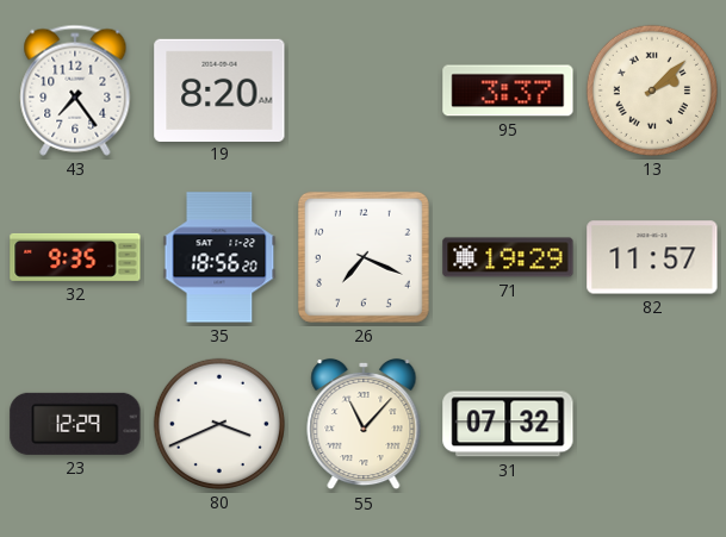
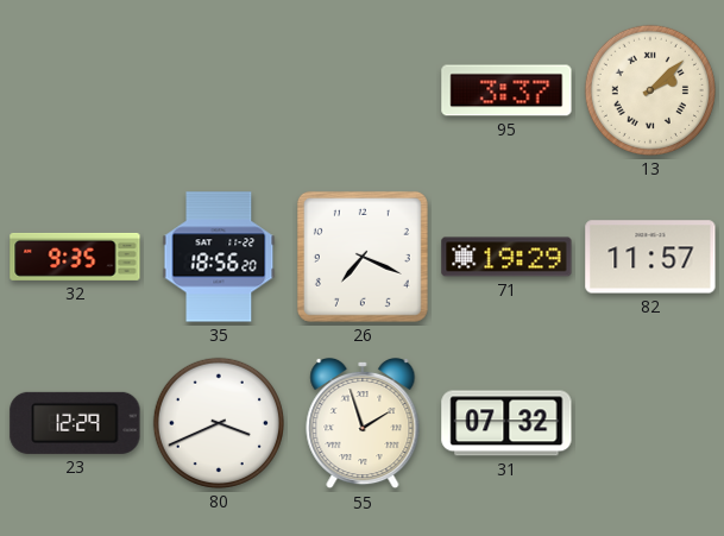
43: 7:24 -> none (75, 90)
19: 8:20 -> none (219, 89)
55: 11:07 -> 1:57 (363, 423)
